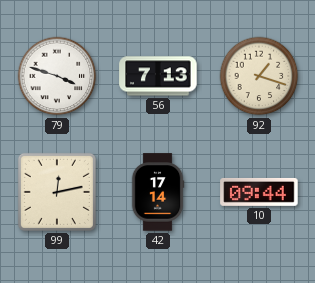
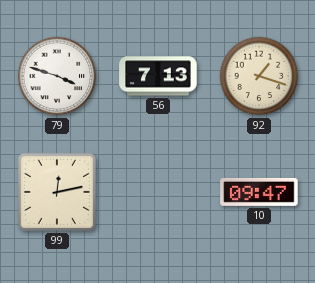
42: 17:14 -> none (158, 192)
10: 09:44 -> 09:47 (259, 192)
